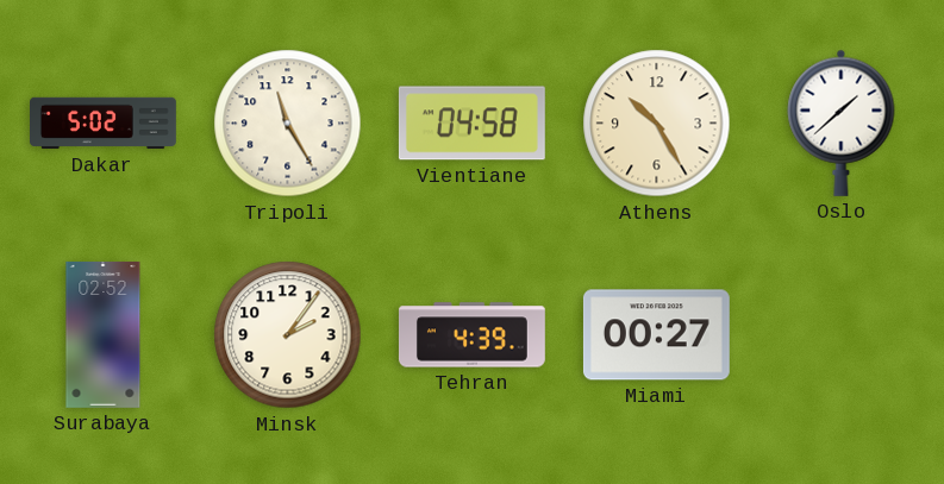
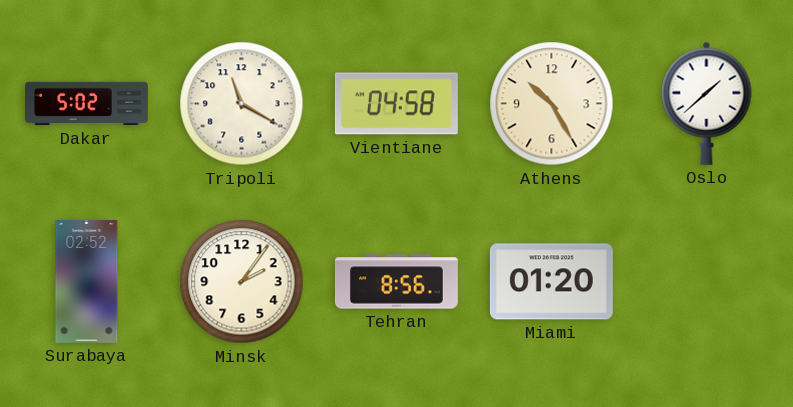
Tripoli: 11:25 -> 11:20 (242, 104)
Tehran: 4:39 -> 8:56 (397, 282)
Miami: 00:27 -> 01:20 (551, 282)
